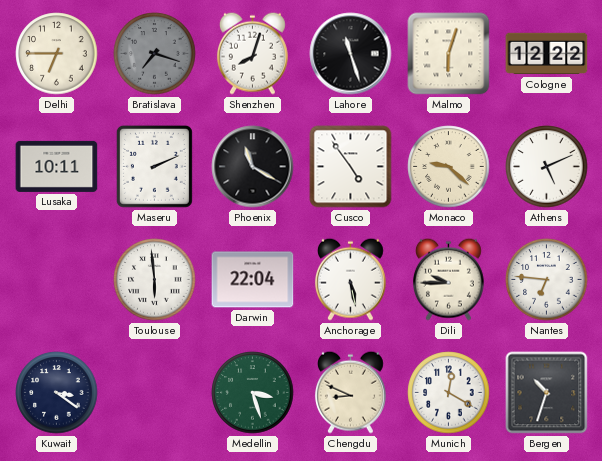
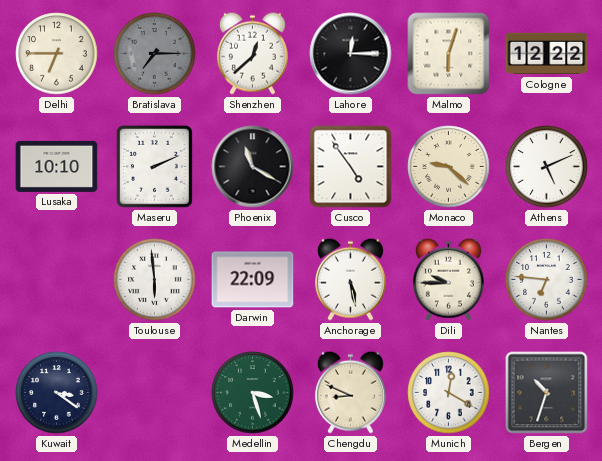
Bratislava: 7:18 -> 7:15 (155, 54)
Shenzhen: 8:03 -> 12:38 (252, 53)
Lahore: 11:27 -> 12:15 (351, 54)
Lusaka: 10:11 -> 10:10 (57, 166)
Darwin: 22:04 -> 22:09 (253, 280)
